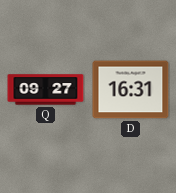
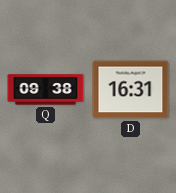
Q: 09:27 -> 09:38 (46, 90)
